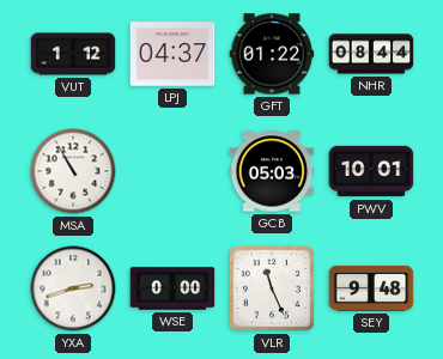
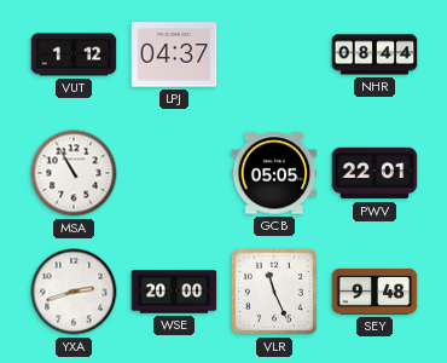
GFT: 01:22 -> none (272, 54)
GCB: 05:03 -> 05:05 (274, 173)
PWV: 10:01 -> 22:01 (375, 173)
WSE: 0:00 -> 20:00 (174, 292)
